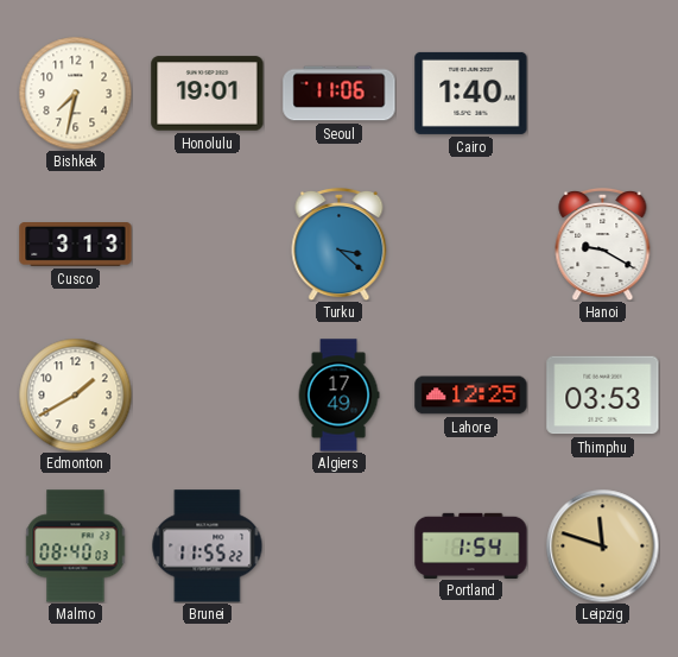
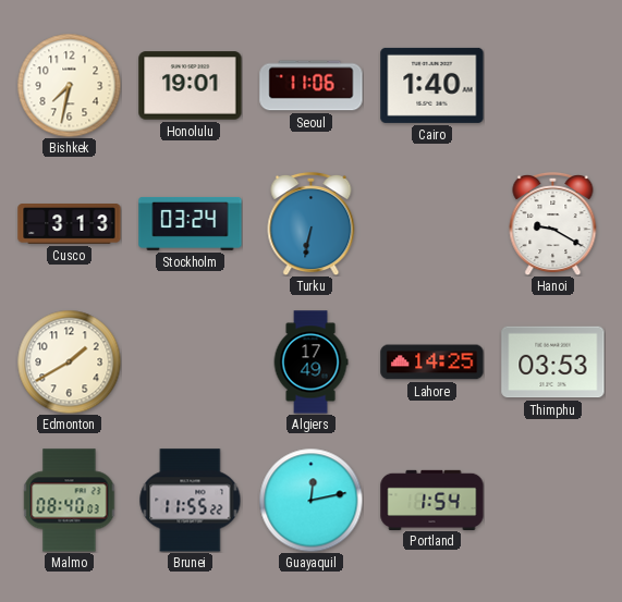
Stockholm: none -> 03:24 (191, 223)
Turku: 3:22 -> 6:32 (312, 223)
Lahore: 12:25 -> 14:25 (432, 363)
Guayaquil: none -> 12:13 (310, 500)
Leipzig: 11:48 -> none (602, 545)
